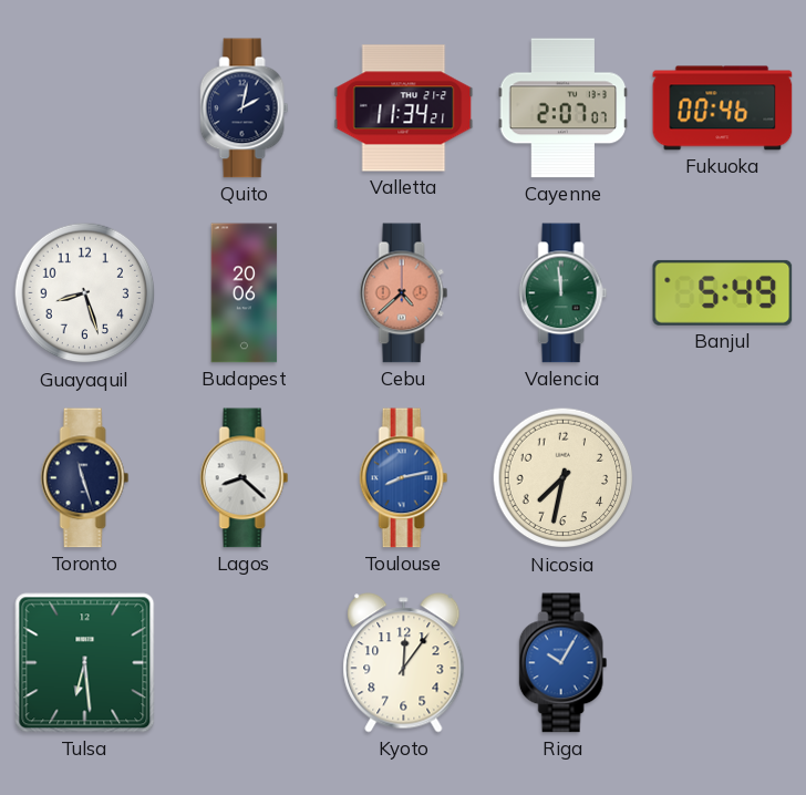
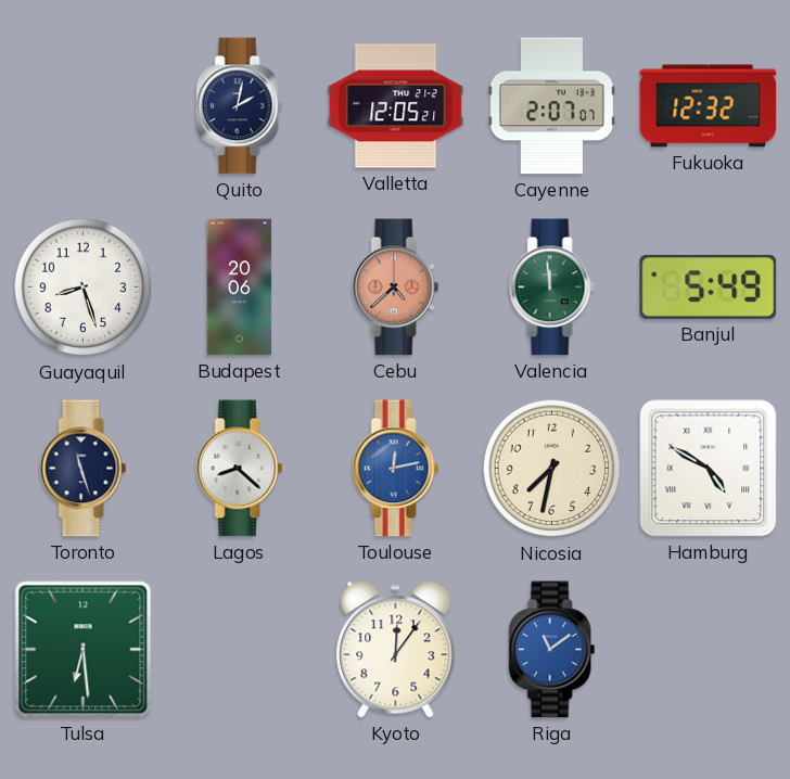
Valletta: 11:34 -> 12:05 (396, 106)
Fukuoka: 00:46 -> 12:32 (709, 106)
Toulouse: 8:13 -> 12:13 (396, 469)
Hamburg: none -> 4:50 (709, 469)
Riga: 10:05 -> 11:09 (552, 650)
